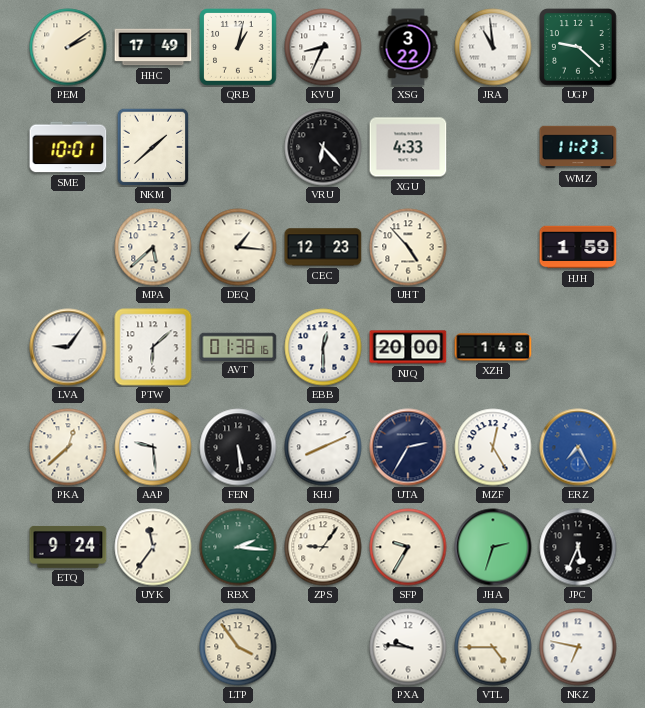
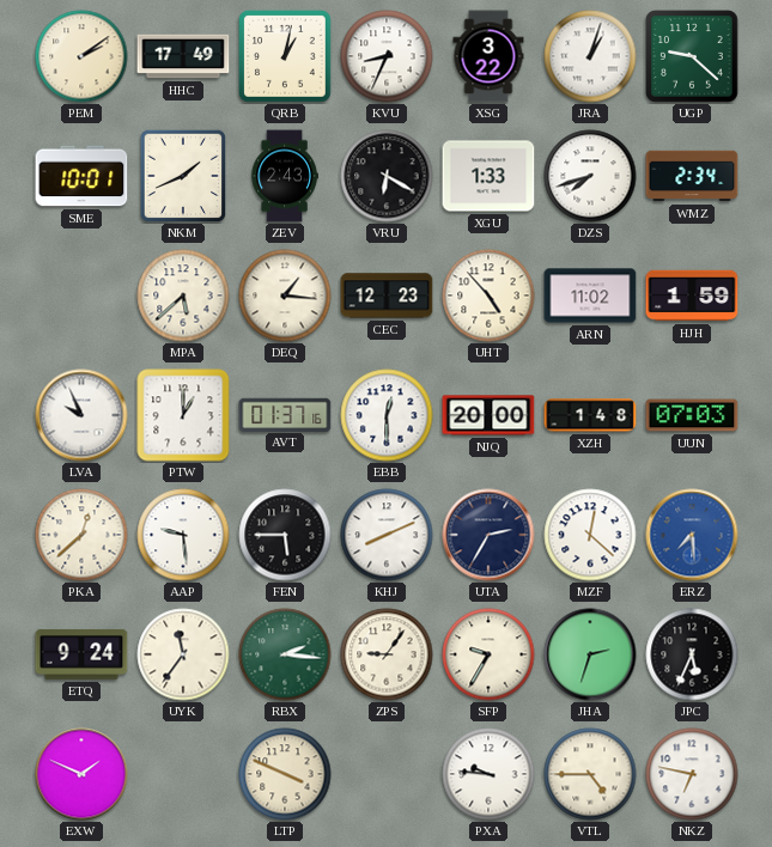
JRA: 10:59 -> 1:03 (590, 56)
NKM: 1:38 -> 1:41 (183, 176)
ZEV: none -> 2:43 (285, 176)
VRU: 6:23 -> 6:20 (387, 176)
XGU: 4:33 -> 1:33 (488, 176)
DZS: none -> 7:42 (590, 176)
WMZ: 11:23 -> 2:34 (692, 176)
ARN: none -> 11:02 (590, 295)
LVA: 9:06 -> 9:56 (81, 415)
PTW: 6:08 -> 1:00 (183, 415)
AVT: 01:38 -> 01:37 (285, 414)
UUN: none -> 07:03 (692, 415)
FEN: 5:29 -> 5:45 (285, 535)
MZF: 12:25 -> 12:22 (590, 535)
ERZ: 7:25 -> 7:29 (692, 535)
EXW: none -> 1:49 (81, 774)
LTP: 3:54 -> 3:49 (285, 774)
